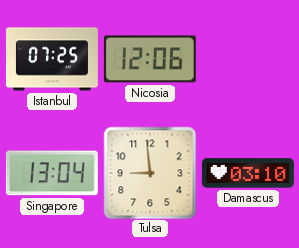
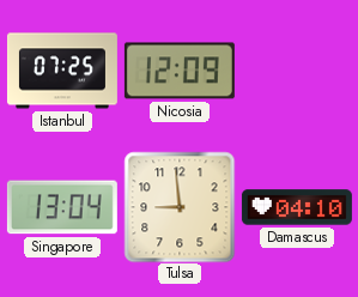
Nicosia: 12:06 -> 12:09 (180, 71)
Damascus: 03:10 -> 04:10 (297, 207)
